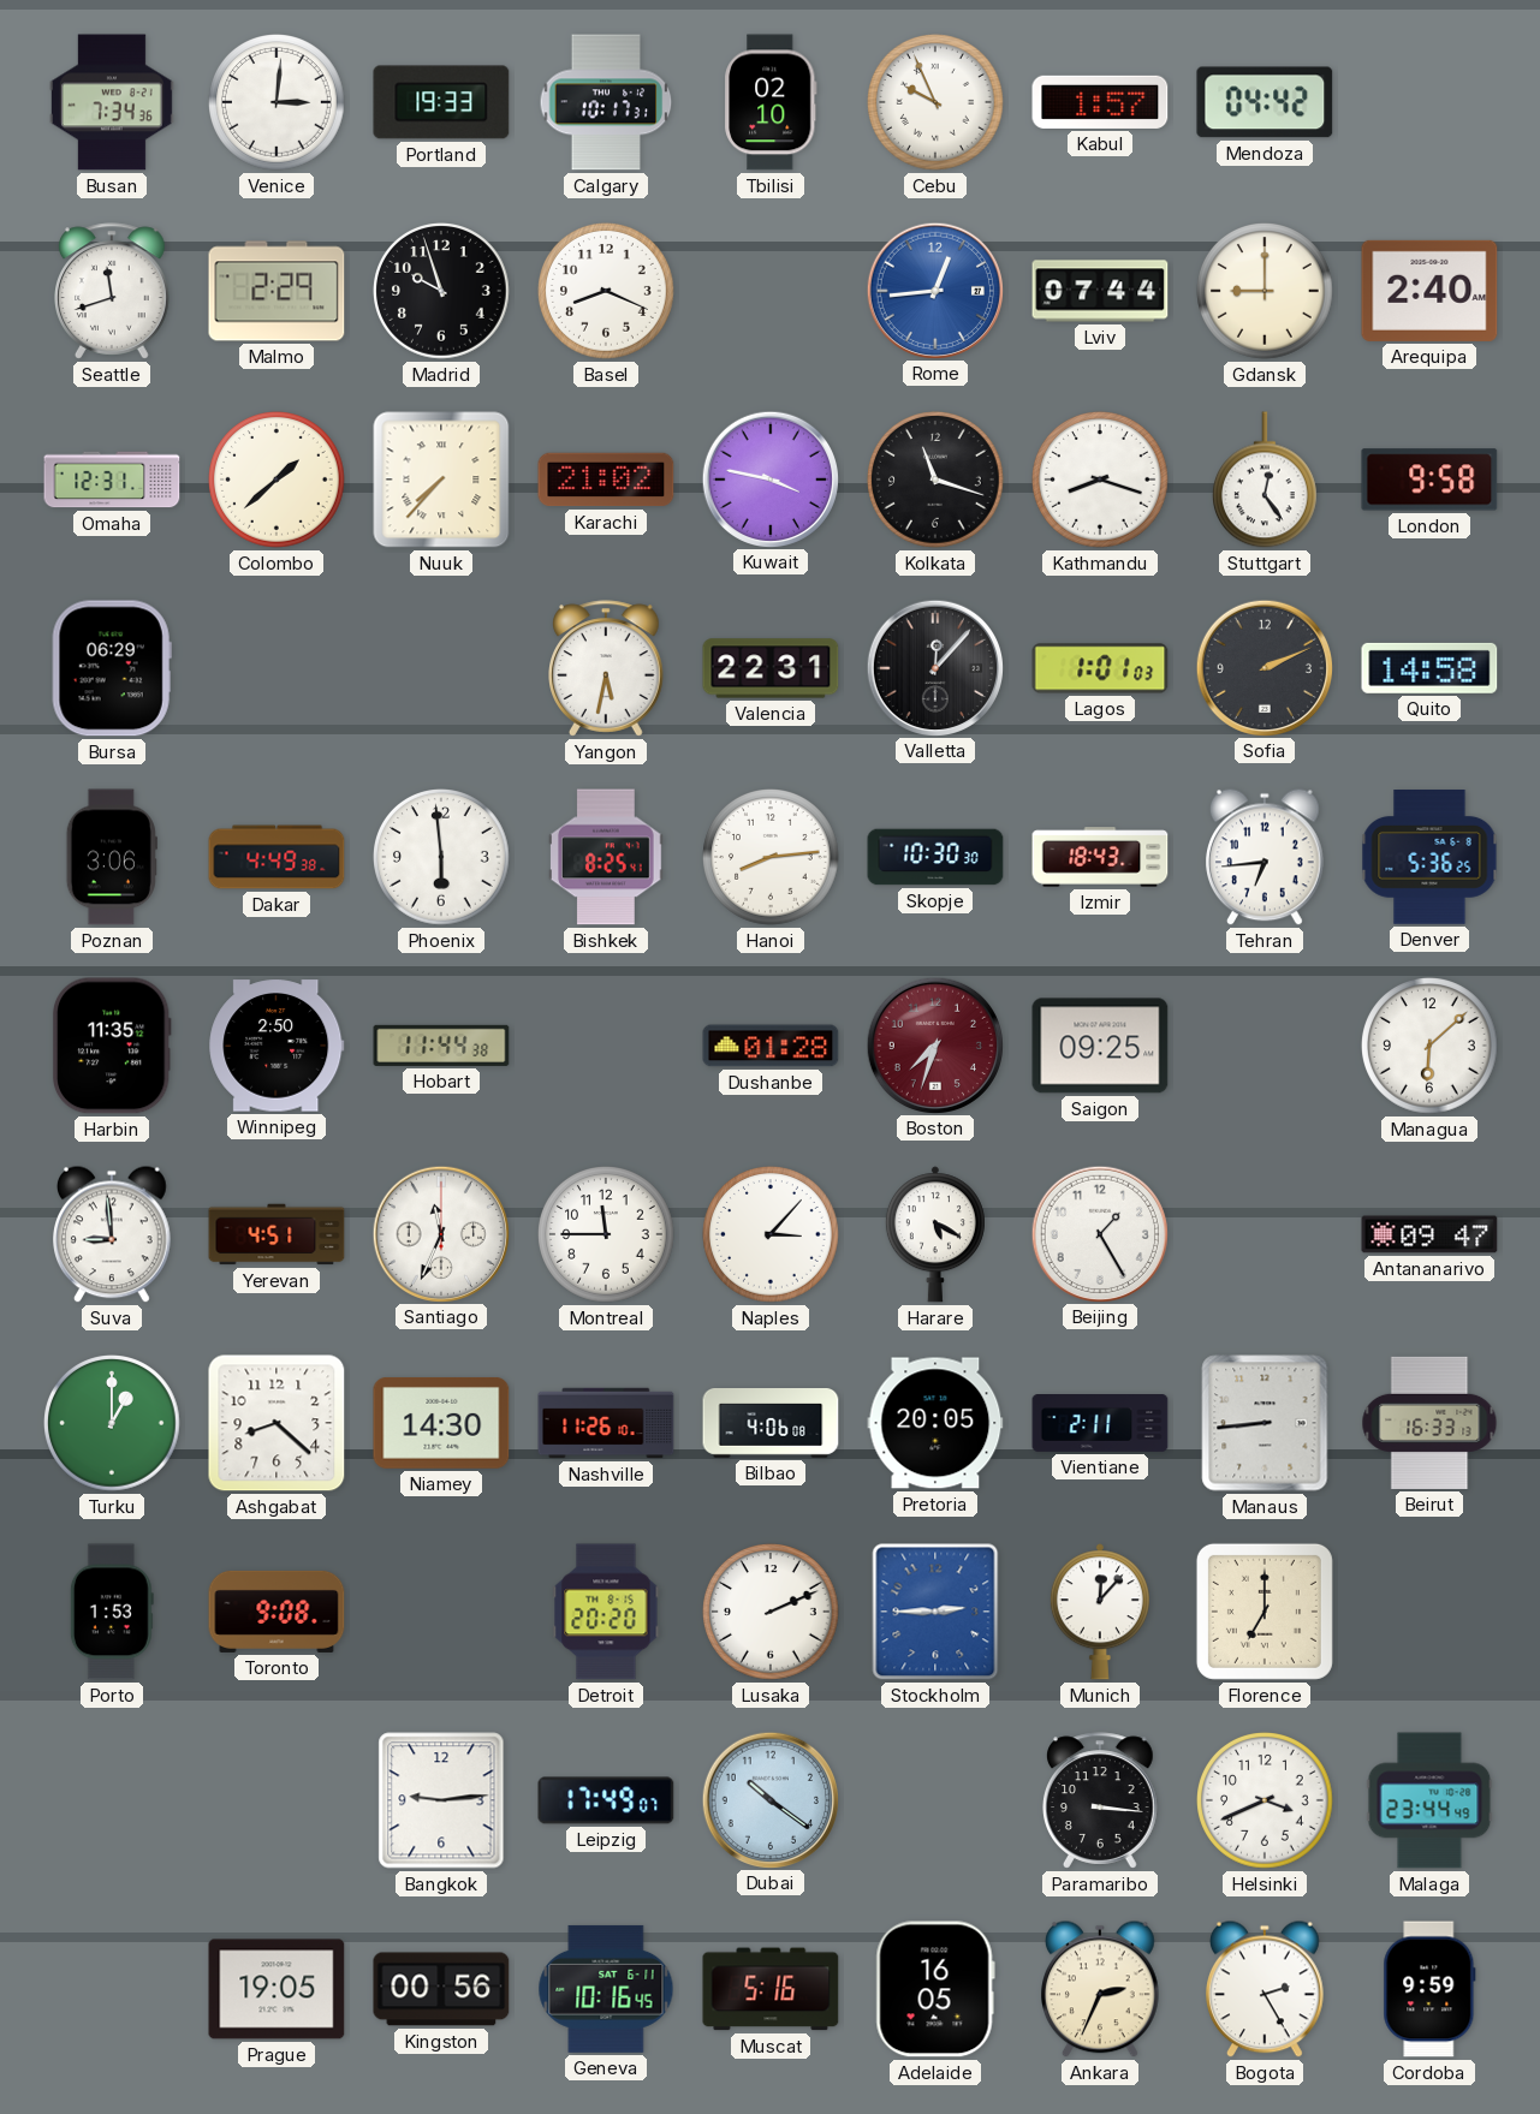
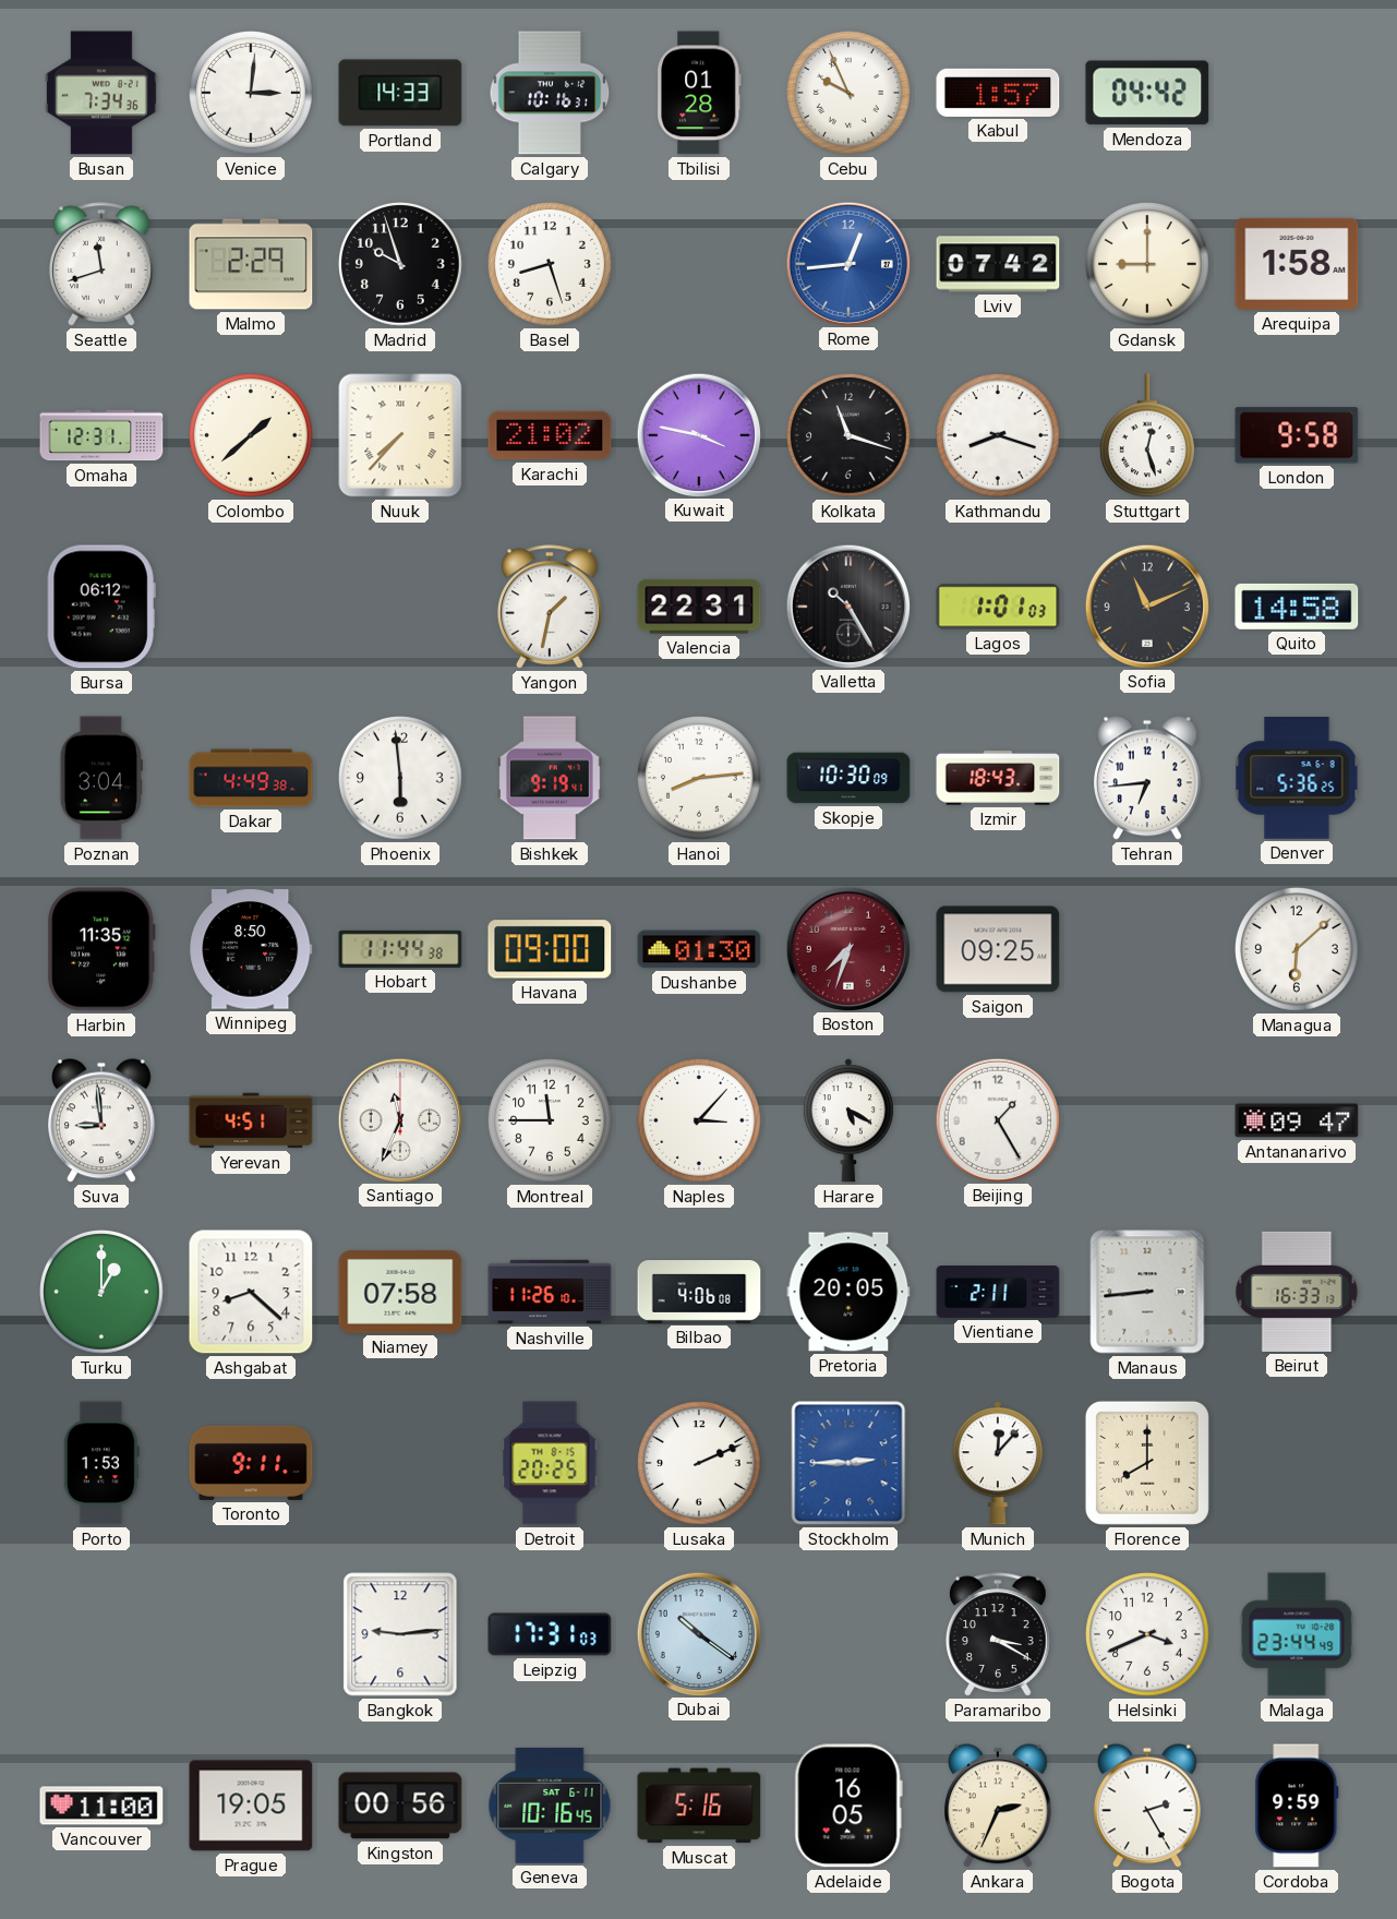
Portland: 19:33 -> 14:33 (400, 93)
Calgary: 10:17 -> 10:16 (550, 93)
Tbilisi: 02:10 -> 01:28 (699, 93)
Basel: 8:19 -> 8:27 (550, 264)
Lviv: 07:44 -> 07:42 (998, 264)
Arequipa: 2:40 -> 1:58 (1297, 264)
Stuttgart: 12:24 -> 12:27 (1148, 435)
Bursa: 06:29 -> 06:12 (101, 607)
Yangon: 5:32 -> 1:32 (551, 607)
Valletta: 12:07 -> 10:25 (847, 605)
Sofia: 2:11 -> 11:11 (1146, 605)
Poznan: 3:06 -> 3:04 (101, 778)
Bishkek: 8:25 -> 9:19 (551, 778)
Skopje: 10:30:30 -> 10:30:09 (848, 778)
Winnipeg: 2:50 -> 8:50 (251, 949)
Havana: none -> 09:00 (550, 949)
Dushanbe: 01:28 -> 01:30 (699, 949)
Niamey: 14:30 -> 07:58 (400, 1292)
Toronto: 9:08 -> 9:11 (251, 1463)
Detroit: 20:20 -> 20:25 (550, 1463)
Florence: 7:00 -> 8:00 (1147, 1463)
Leipzig: 17:49 -> 17:31 (550, 1634)
Paramaribo: 3:16 -> 3:20 (999, 1634)
Vancouver: none -> 11:00 (101, 1806)
